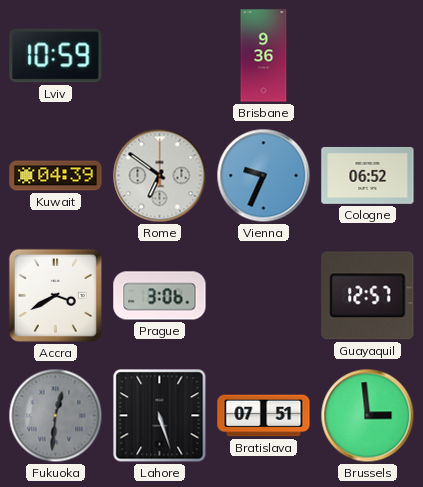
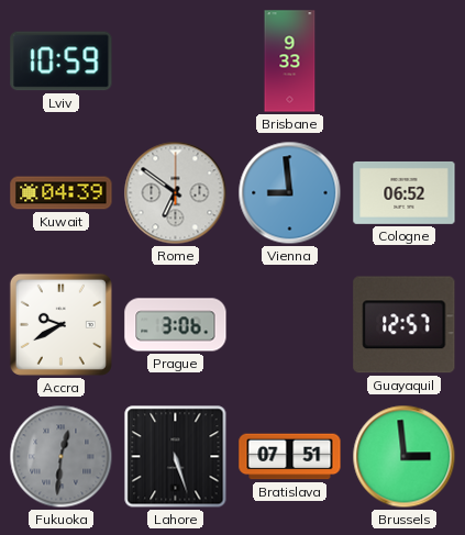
Brisbane: 9:36 -> 9:33 (290, 62)
Vienna: 9:34 -> 8:59 (290, 193)
Accra: 3:40 -> 9:40 (60, 324)
